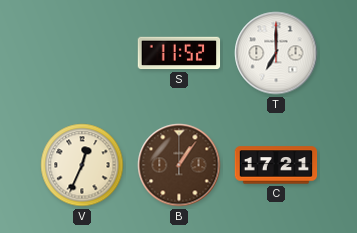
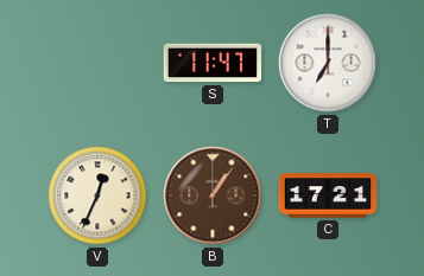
S: 11:52 -> 11:47 (213, 63)
